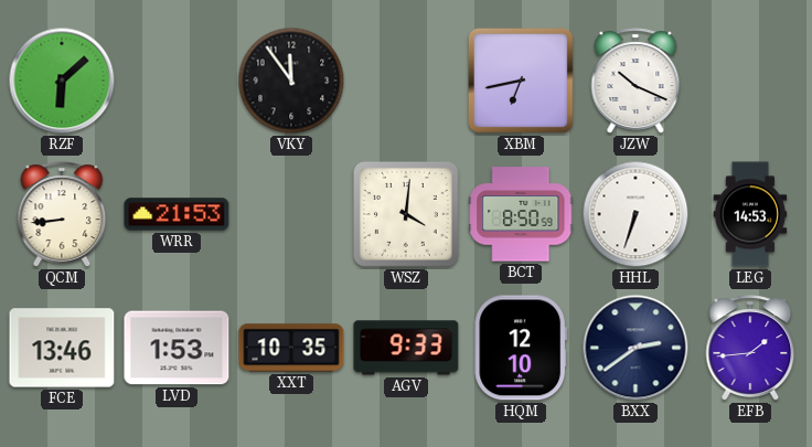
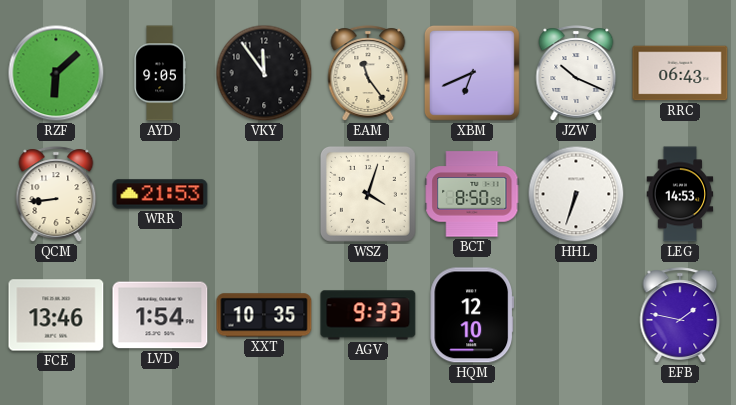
AYD: none -> 9:05 (160, 73)
EAM: none -> 11:24 (368, 73)
XBM: 6:43 -> 6:41 (472, 73)
RRC: none -> 06:43 (680, 73)
WSZ: 4:01 -> 4:03 (368, 194)
LVD: 1:53 -> 1:54 (160, 315)
BXX: 2:39 -> none (635, 348)
EFB: 1:44 -> 1:47 (680, 315)
